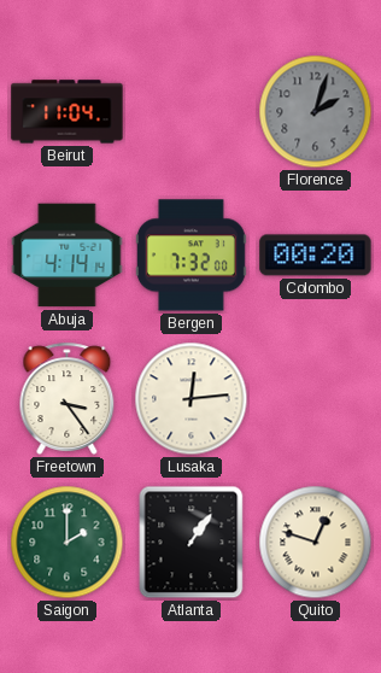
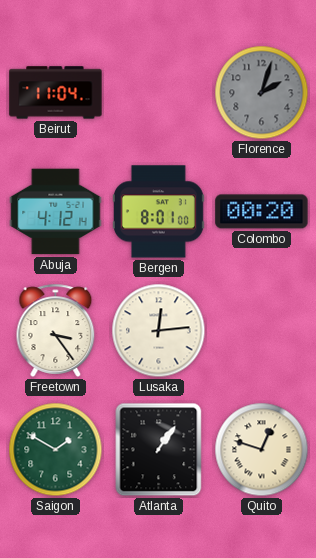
Abuja: 4:14 -> 4:12 (56, 212)
Bergen: 7:32 -> 8:01 (158, 212)
Saigon: 2:00 -> 1:50 (56, 450)
